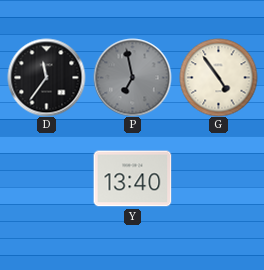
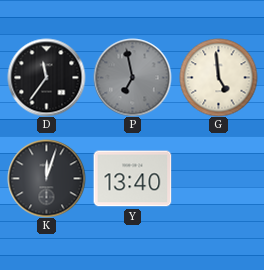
G: 4:54 -> 4:59 (218, 77)
K: none -> 12:03 (46, 178)
